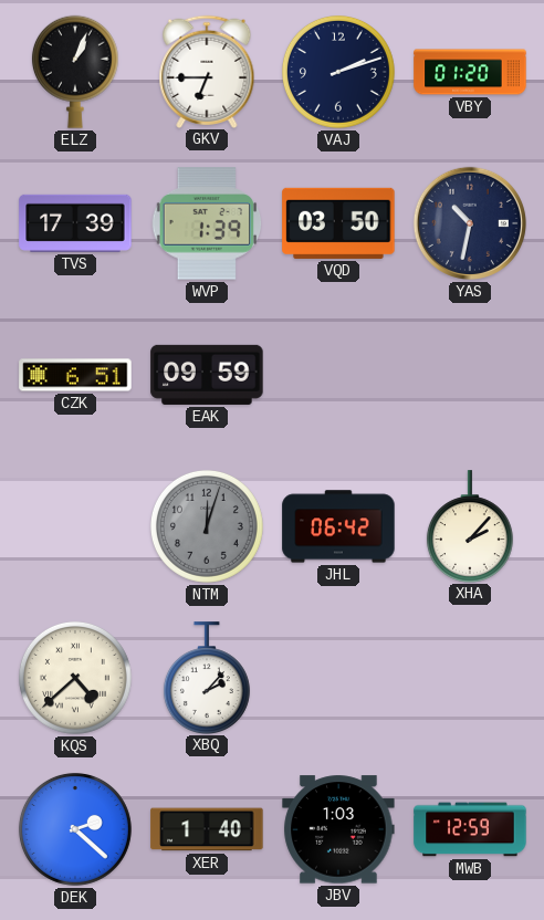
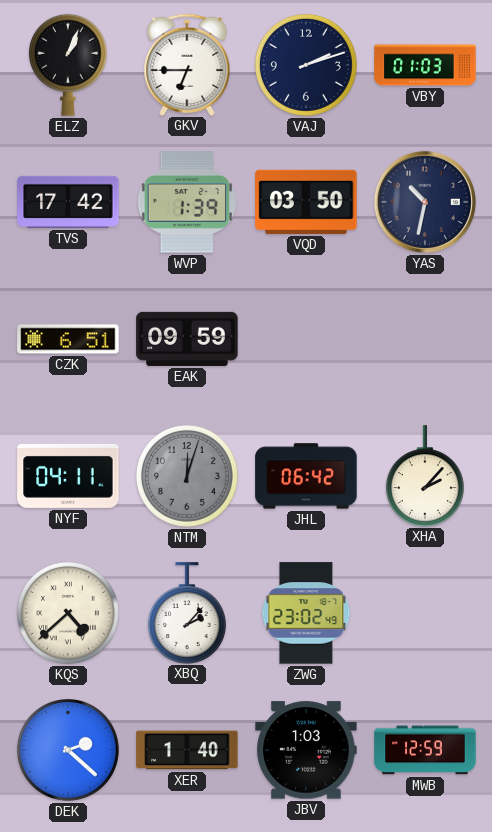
VBY: 01:20 -> 01:03 (425, 65)
TVS: 17:39 -> 17:42 (68, 202)
NYF: none -> 04:11 (68, 476)
ZWG: none -> 23:02 (306, 613)
